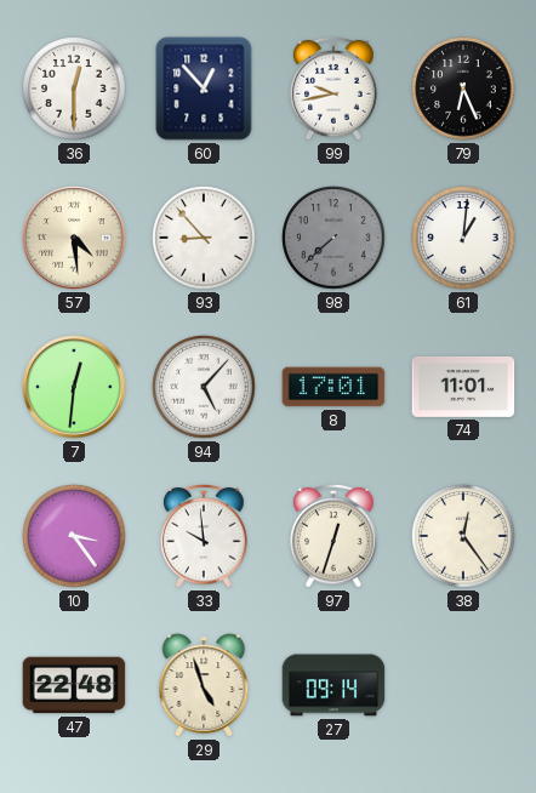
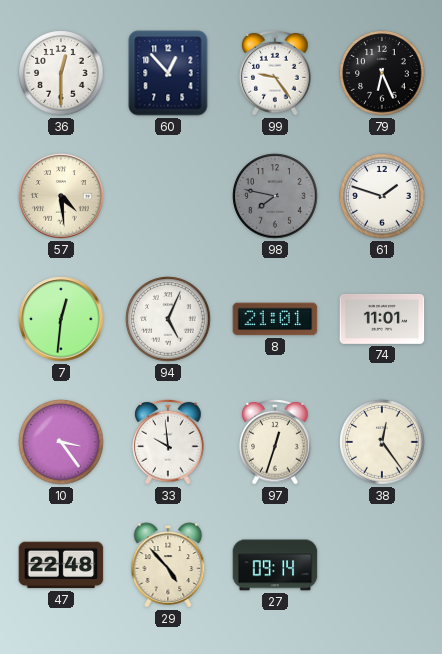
99: 9:43 -> 9:24 (275, 73)
93: 8:53 -> none (204, 238)
98: 7:38 -> 7:47 (275, 196)
61: 1:01 -> 1:48 (382, 196)
94: 5:07 -> 5:04 (168, 319)
8: 17:01 -> 21:01 (275, 319)
29: 4:57 -> 4:53 (168, 565)
